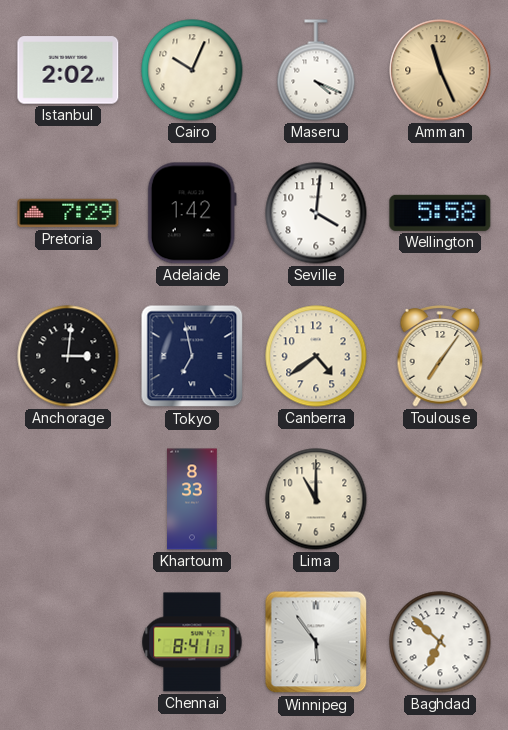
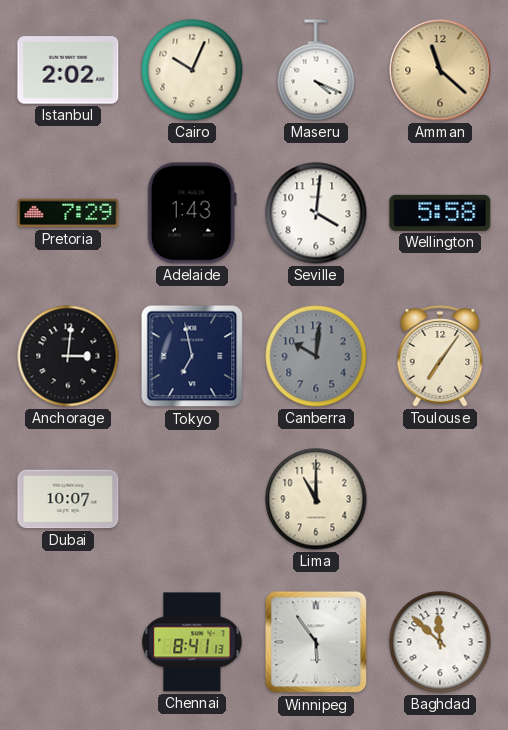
Amman: 11:26 -> 11:22 (440, 70)
Adelaide: 1:42 -> 1:43 (192, 213)
Canberra: 4:39 -> 10:01 (316, 356)
Canberra dial: cream -> grey (316, 356)
Dubai: none -> 10:07 (68, 499)
Khartoum: 8:33 -> none (192, 499)
Baghdad: 6:52 -> 11:52 (440, 642)
